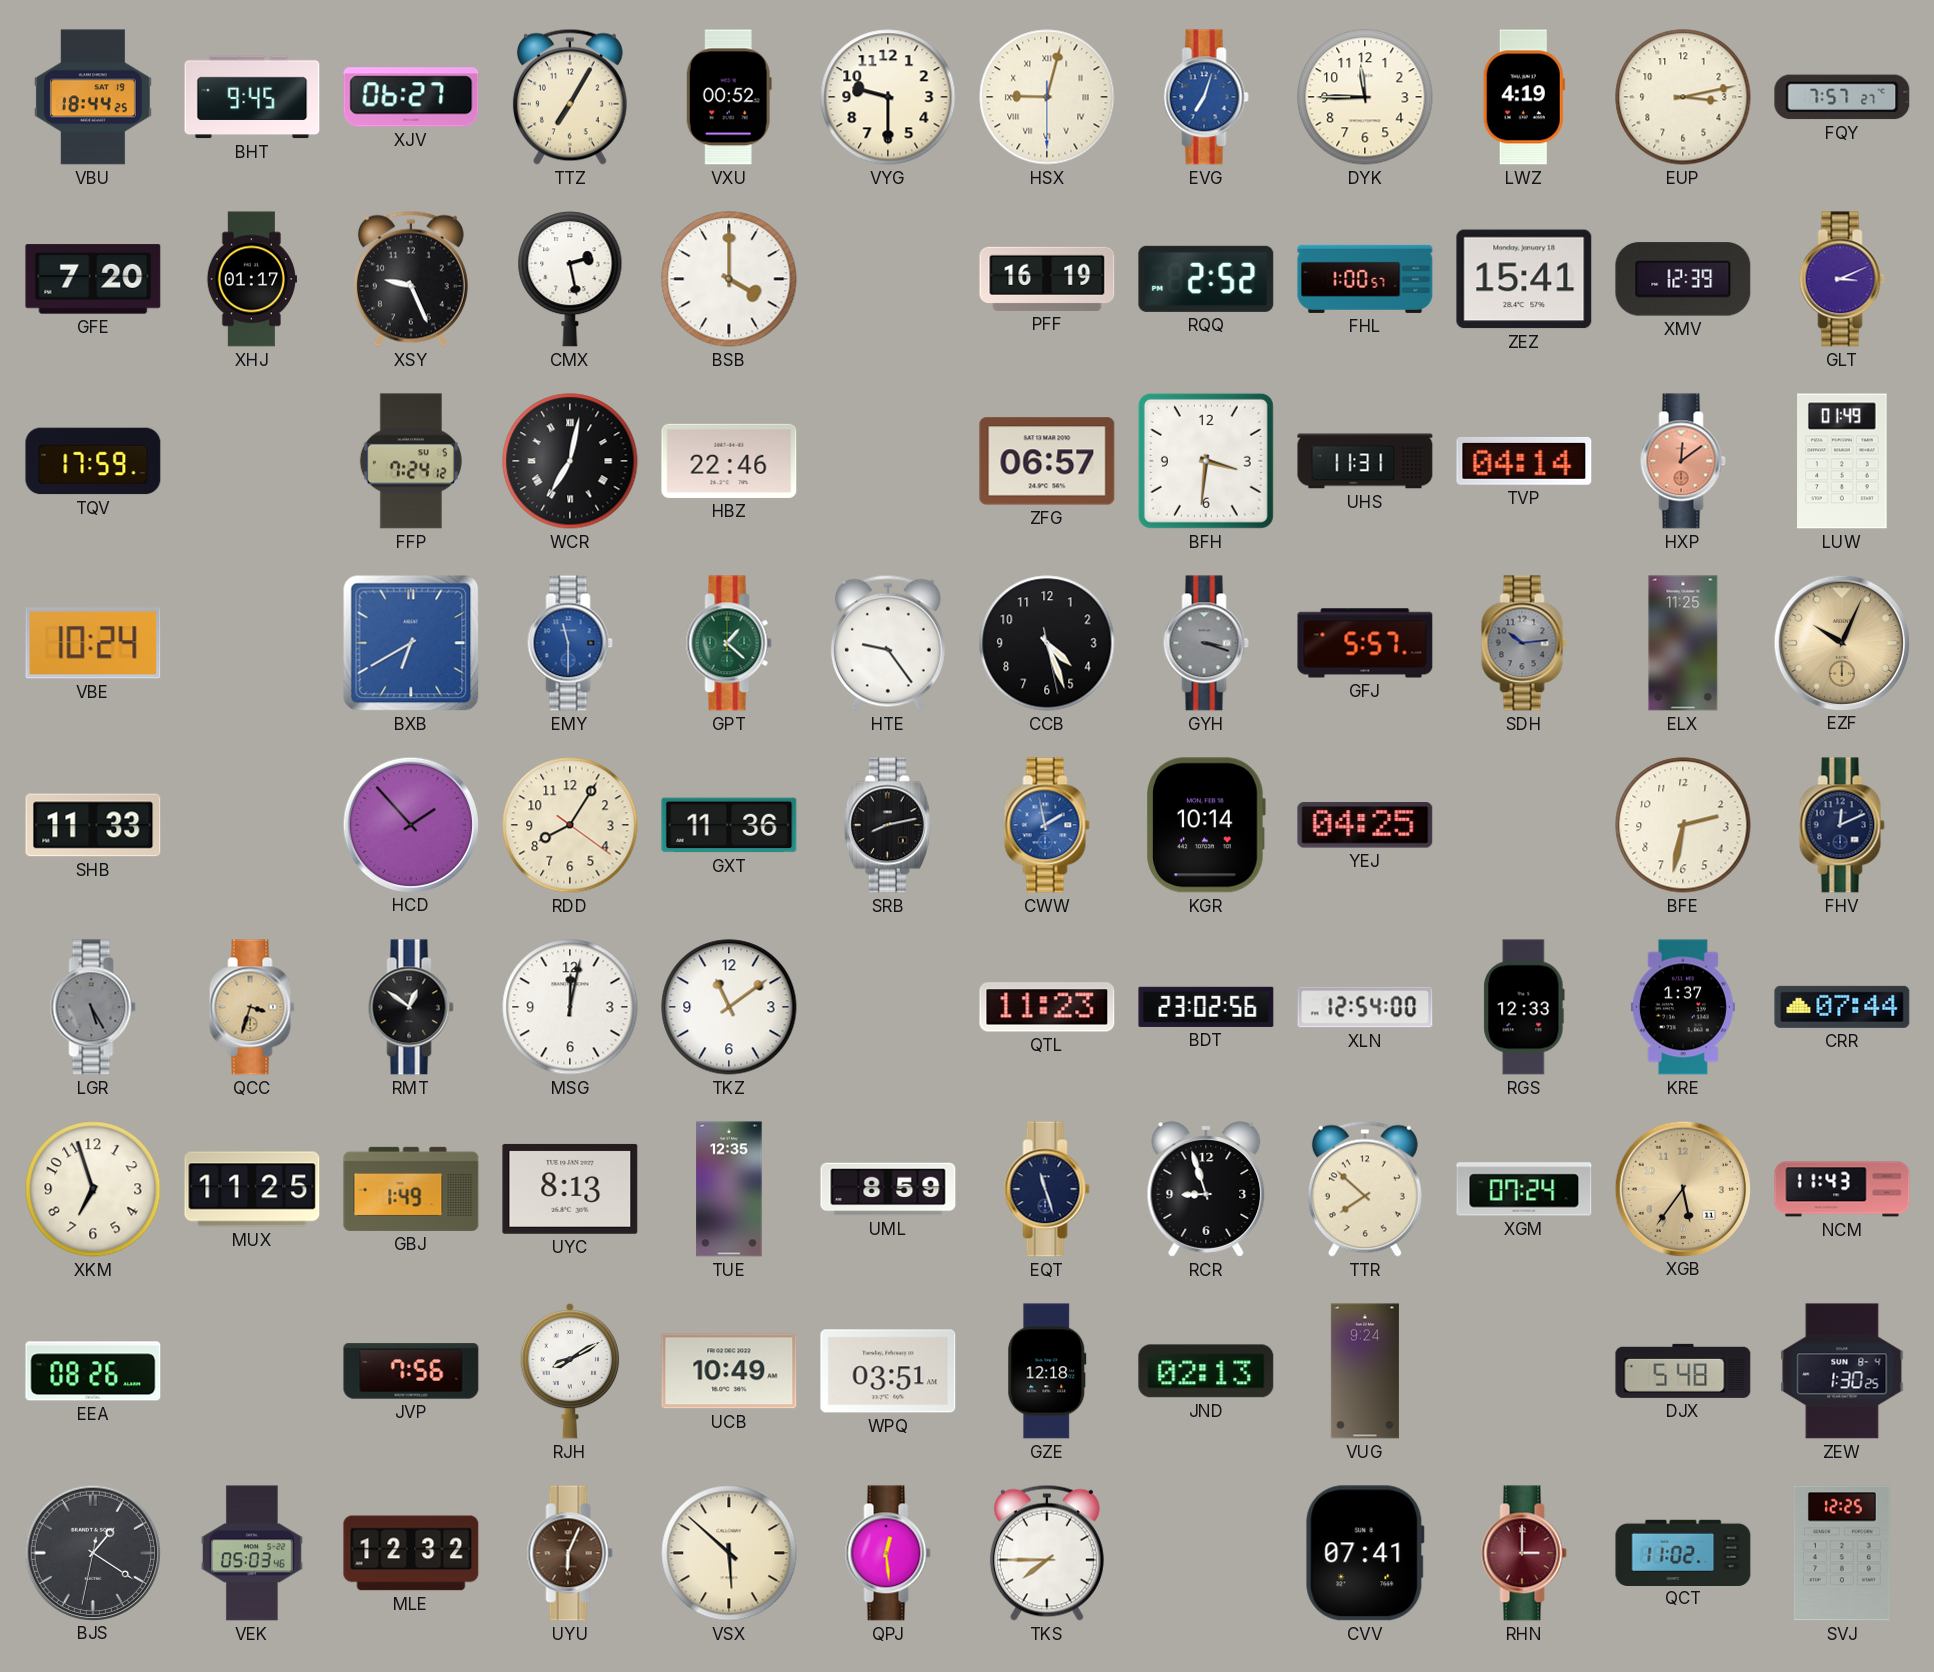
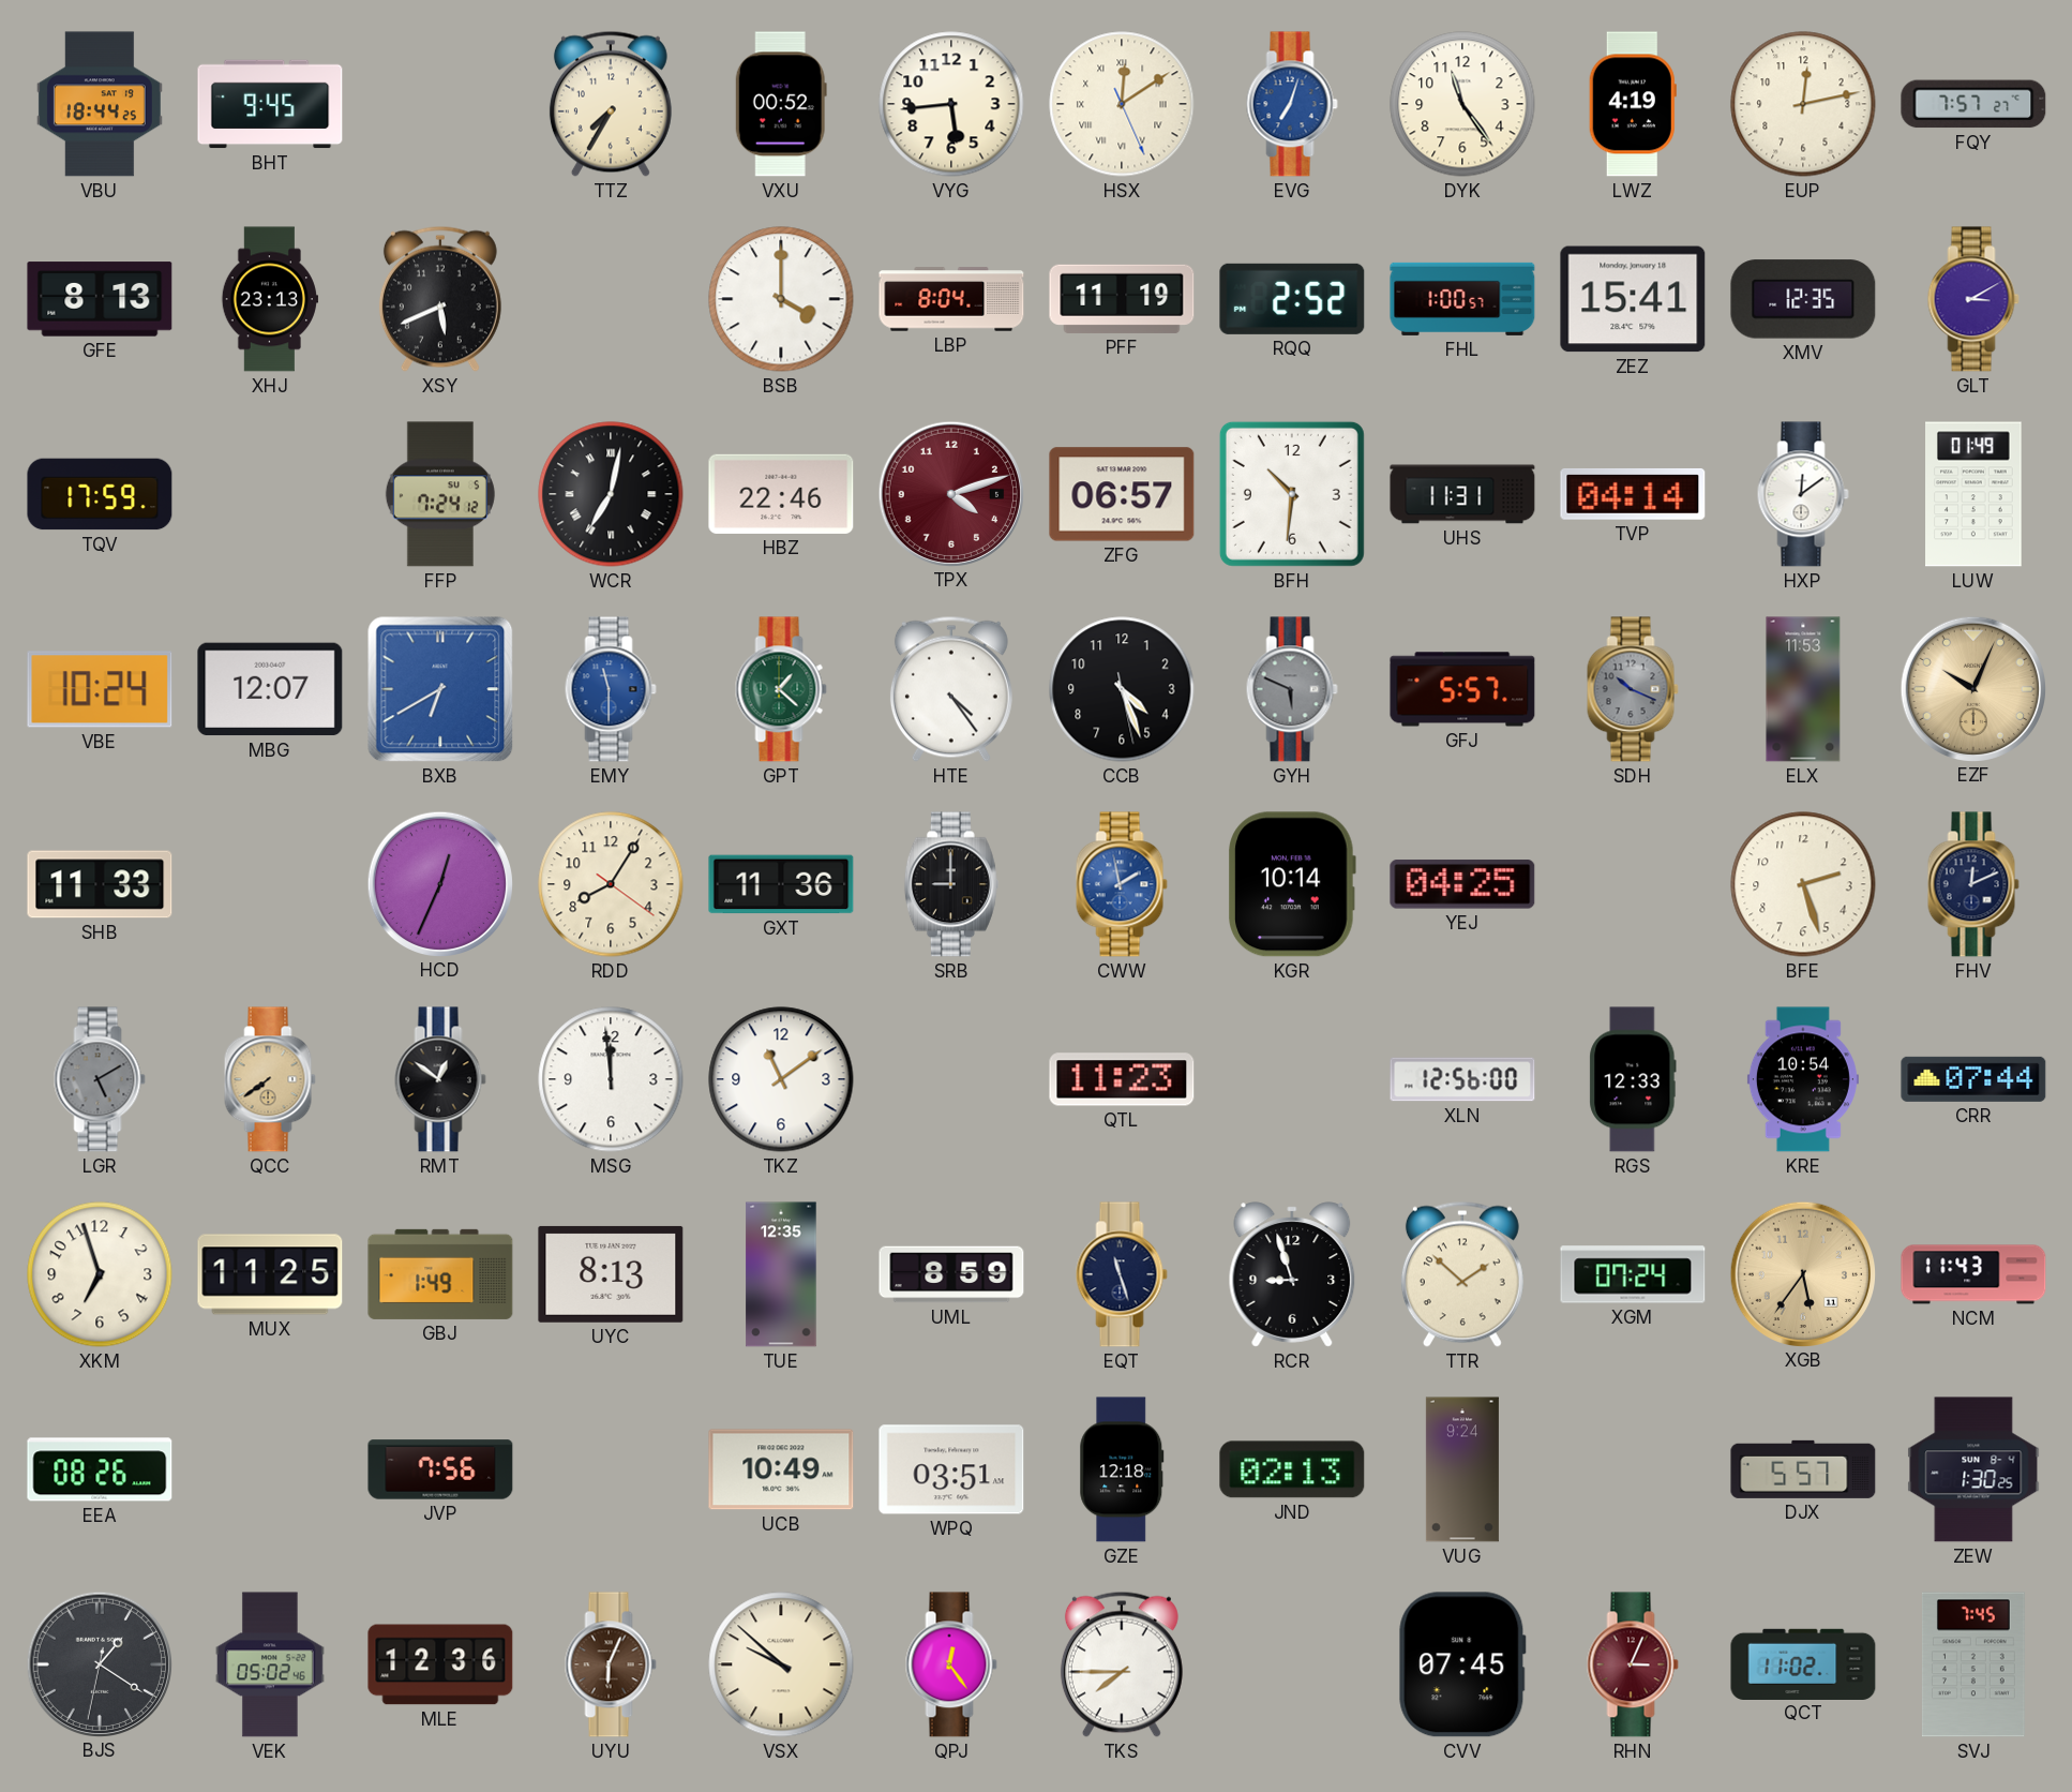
XJV: 06:27 -> none (411, 97)
TTZ: 7:05 -> 7:35 (611, 104)
VYG: 9:30 -> 5:44 (951, 104)
HSX: 9:02 -> 12:09 (1122, 104)
DYK: 11:45 -> 11:24 (1462, 104)
EUP: 3:13 -> 12:13 (1803, 104)
GFE: 7:20 -> 8:13 (100, 299)
XHJ: 01:17 -> 23:13 (269, 299)
XSY: 9:26 -> 5:41 (440, 299)
CMX: 2:28 -> none (570, 279)
LBP: none -> 8:04 (951, 299)
PFF: 16:19 -> 11:19 (1122, 299)
XMV: 12:39 -> 12:35 (1803, 299)
GLT: 3:11 -> 3:10 (1973, 299)
TPX: none -> 4:12 (950, 493)
BFH: 3:31 -> 10:31 (1292, 494)
HXP dial: salmon -> white (1803, 494)
MBG: none -> 12:07 (270, 689)
HTE: 9:24 -> 4:24 (951, 689)
GYH: 3:18 -> 5:49 (1292, 689)
SDH: 10:14 -> 10:19 (1633, 689)
ELX: 11:25 -> 11:53 (1803, 689)
HCD: 1:53 -> 12:34 (439, 883)
SRB: 8:13 -> 9:00 (951, 884)
BFE: 2:32 -> 2:27 (1803, 884)
LGR: 5:25 -> 5:10 (100, 1079)
QCC: 3:33 -> 7:39 (270, 1079)
MSG: 12:02 -> 11:59 (611, 1079)
BDT: 23:02 -> none (1206, 1007)
XLN: 12:54 -> 12:56 (1462, 1079)
KRE: 1:37 -> 10:54 (1803, 1079)
TTR: 7:52 -> 1:52 (1462, 1274)
RJH: 8:10 -> none (570, 1371)
DJX: 5:48 -> 5:57 (1803, 1469)
VEK: 05:03 -> 05:02 (270, 1664)
MLE: 12:32 -> 12:36 (440, 1664)
VSX: 5:52 -> 9:52 (781, 1664)
QPJ: 12:29 -> 12:24 (951, 1664)
CVV: 07:41 -> 07:45 (1462, 1664)
RHN: 3:00 -> 3:04 (1633, 1664)
SVJ: 12:25 -> 7:45 (1973, 1664)
